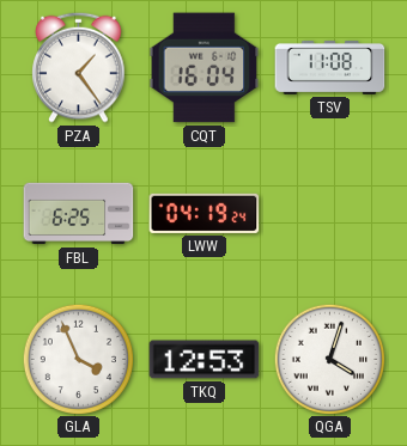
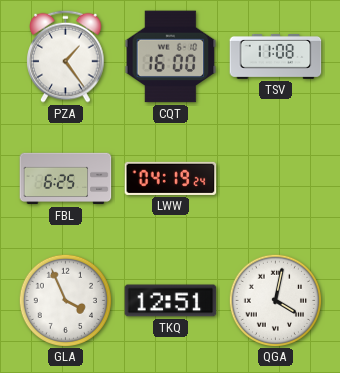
CQT: 16:04 -> 16:00 (171, 57)
TKQ: 12:53 -> 12:51 (171, 301)
QGA: 4:03 -> 4:02 (275, 300)
